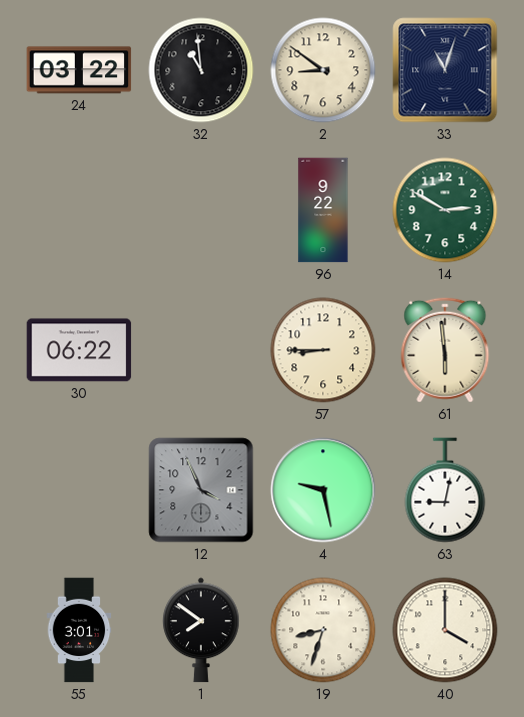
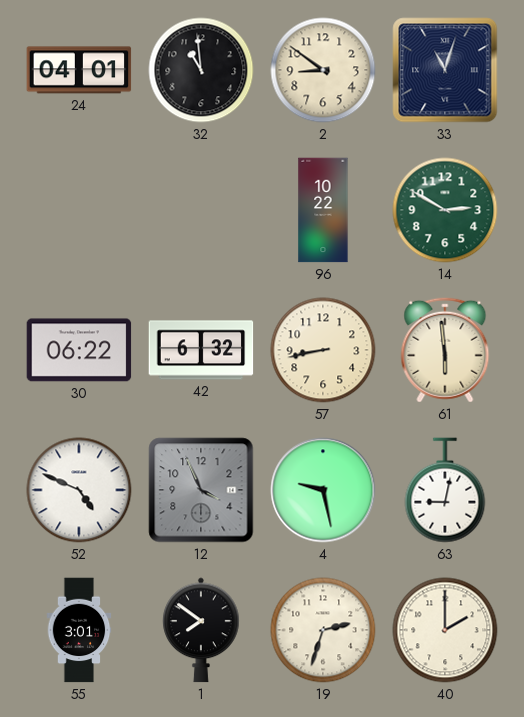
24: 03:22 -> 04:01 (79, 70)
96: 9:22 -> 10:22 (323, 210)
42: none -> 6:32 (201, 350)
57: 8:45 -> 8:43 (323, 350)
52: none -> 4:49 (79, 490)
19: 8:33 -> 2:33 (323, 630)
40: 4:00 -> 2:00 (445, 630)
